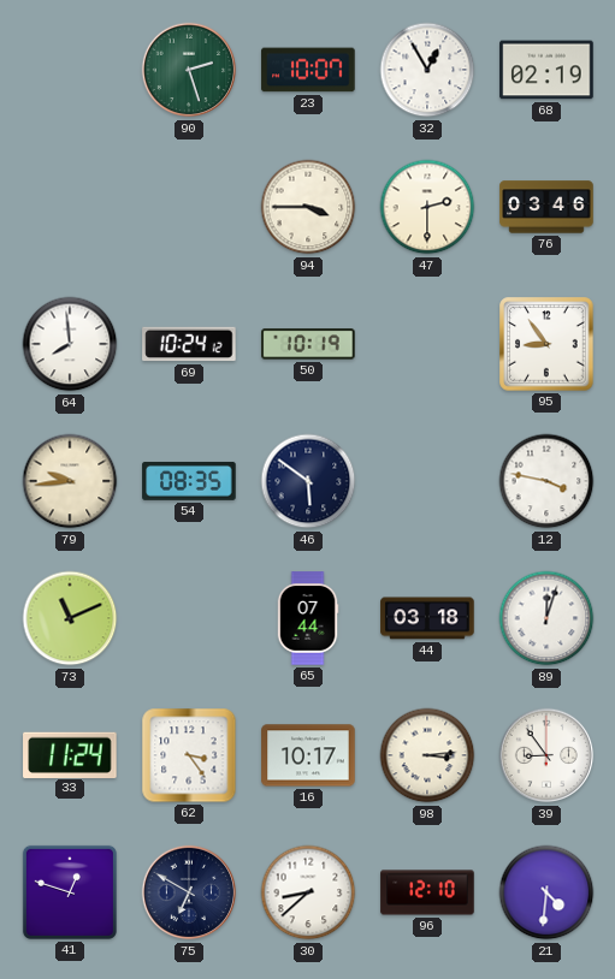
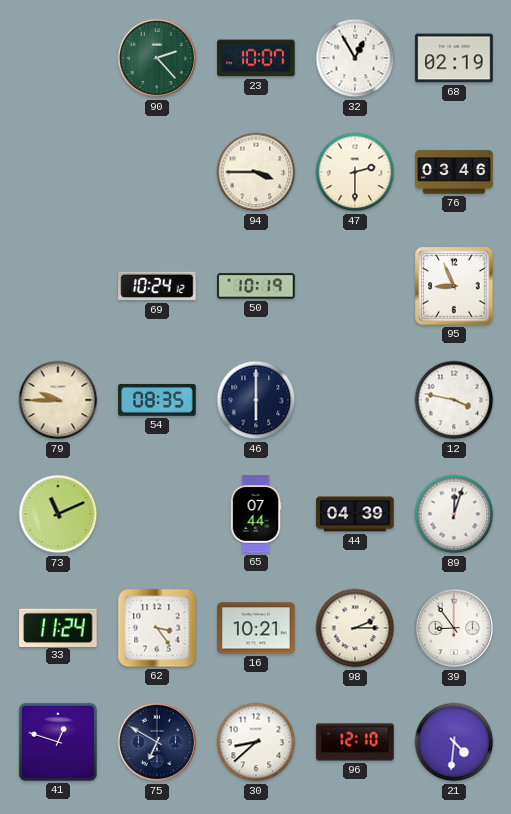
90: 2:27 -> 2:23 (157, 58)
64: 7:59 -> none (70, 344)
95: 8:54 -> 8:56 (454, 286)
79: 9:44 -> 9:45 (58, 400)
46: 5:51 -> 6:00 (256, 400)
44: 03:18 -> 04:39 (355, 514)
16: 10:17 -> 10:21 (256, 628)
98: 3:14 -> 2:15 (355, 628)
